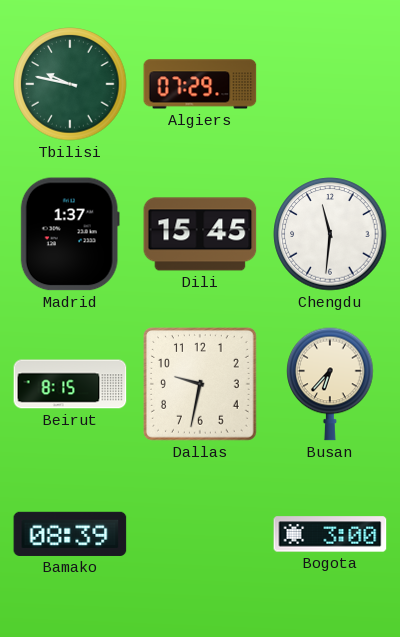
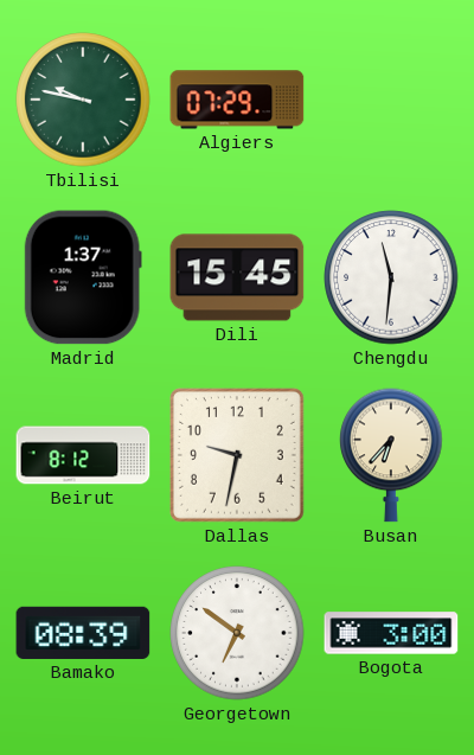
Beirut: 8:15 -> 8:12 (83, 455)
Georgetown: none -> 6:51 (237, 633)
